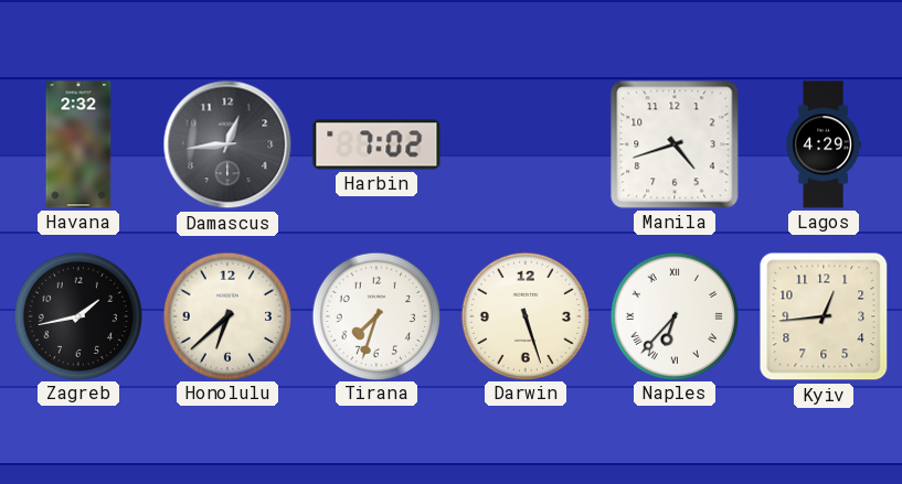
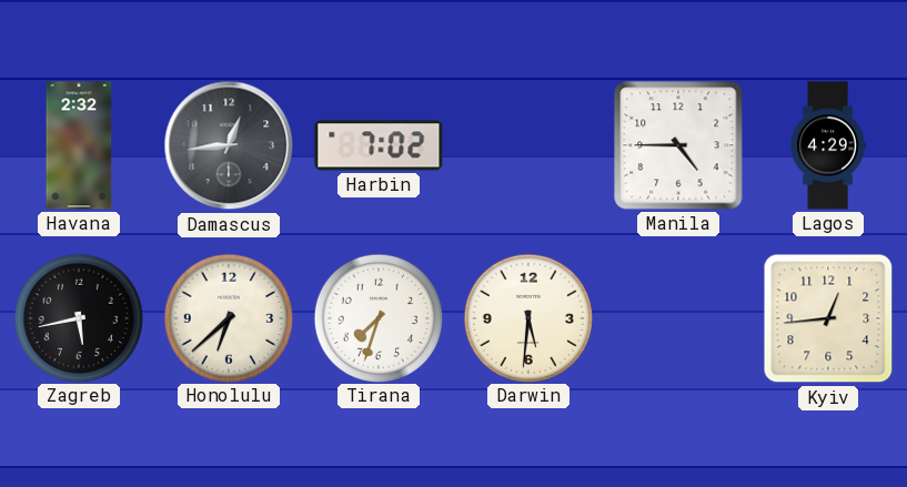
Manila: 4:42 -> 4:45 (678, 145)
Zagreb: 1:43 -> 5:43 (78, 317)
Darwin: 5:27 -> 5:31 (527, 317)
Naples: 6:37 -> none (673, 315)
